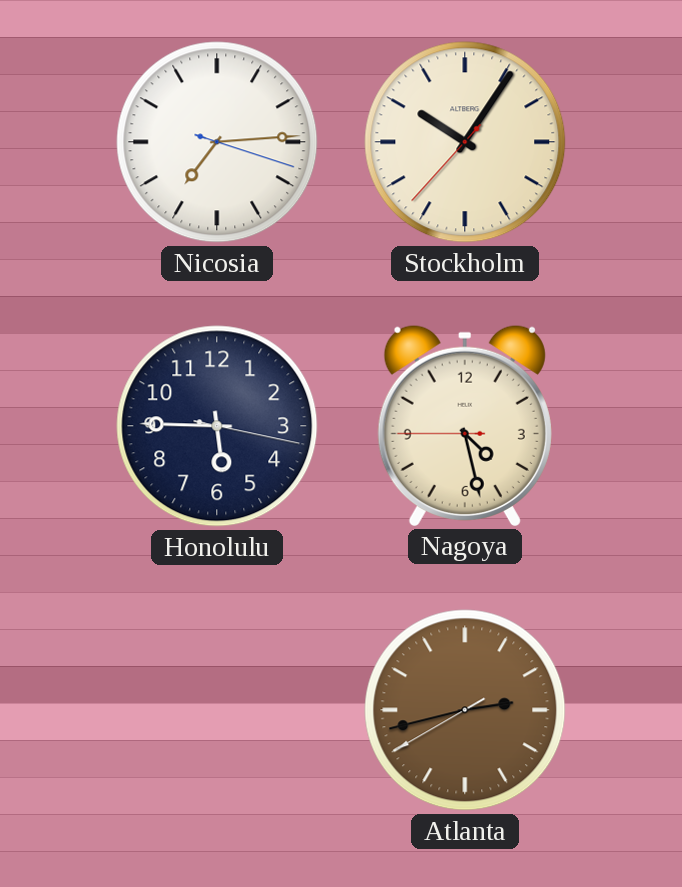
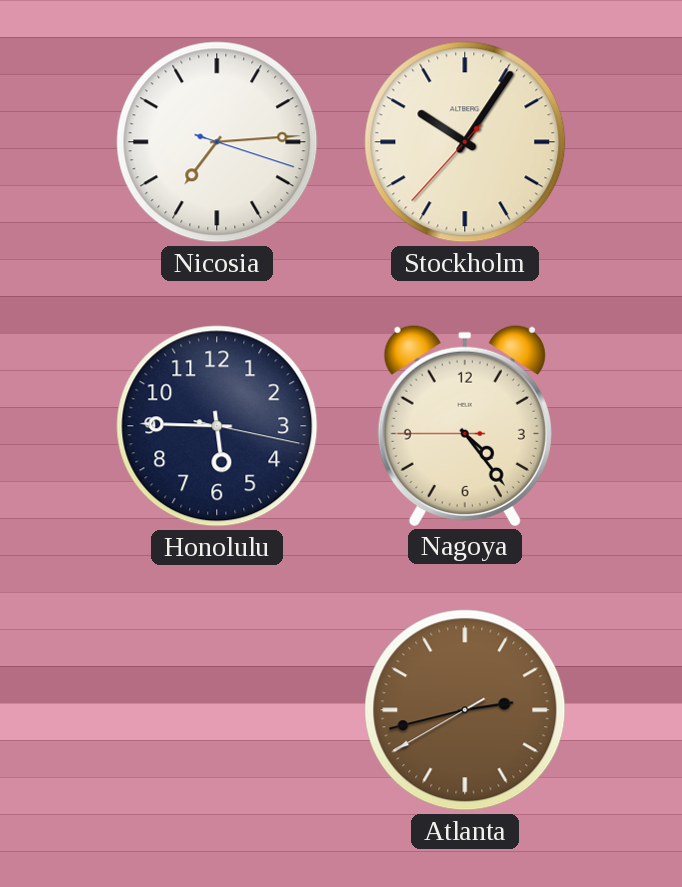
Nagoya: 4:27 -> 4:23 (465, 425)
